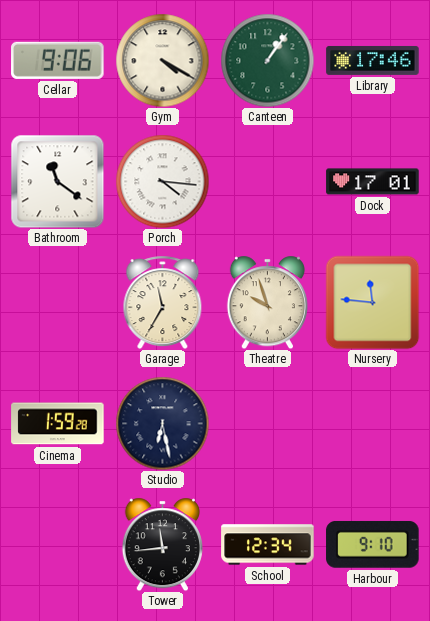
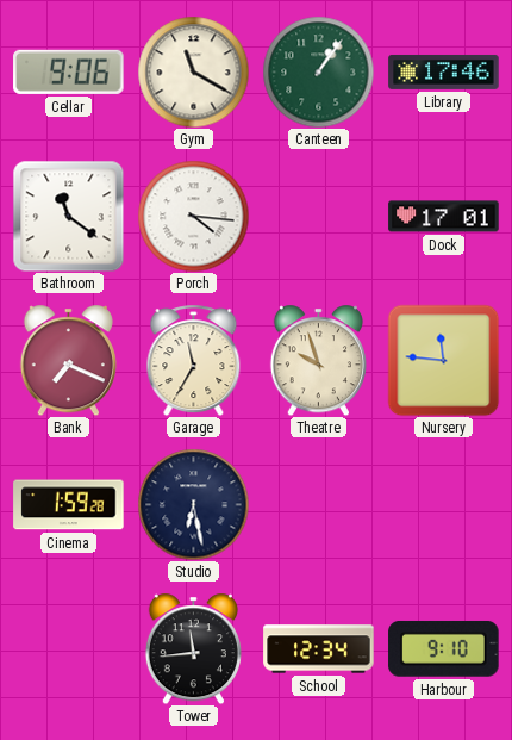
Gym: 4:20 -> 11:20 (193, 71)
Bank: none -> 7:19 (68, 360)
